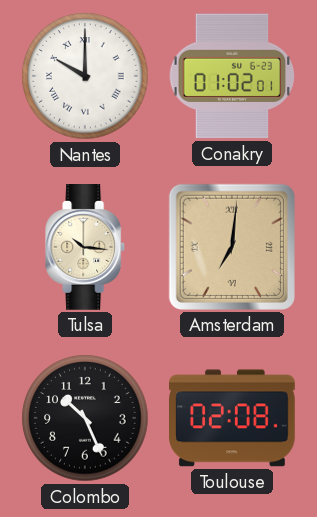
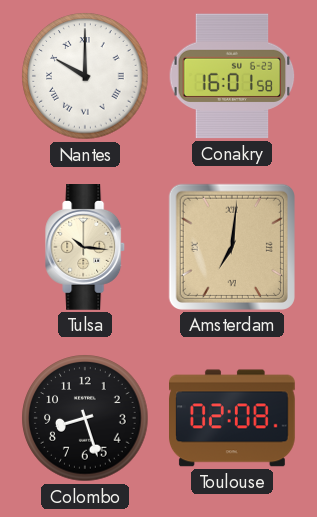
Conakry: 01:02 -> 16:01 (232, 76)
Colombo: 10:26 -> 8:27 (85, 418)
